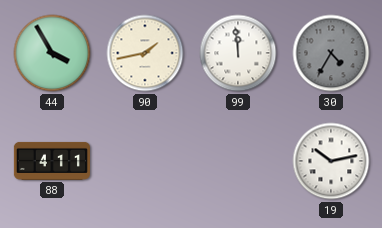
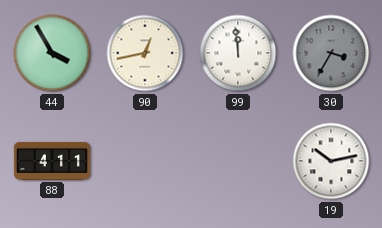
90: 1:43 -> 12:43 (145, 53)
30: 4:35 -> 3:35 (331, 53)
